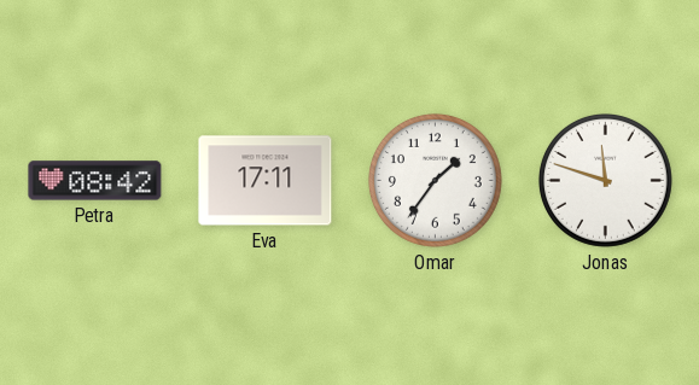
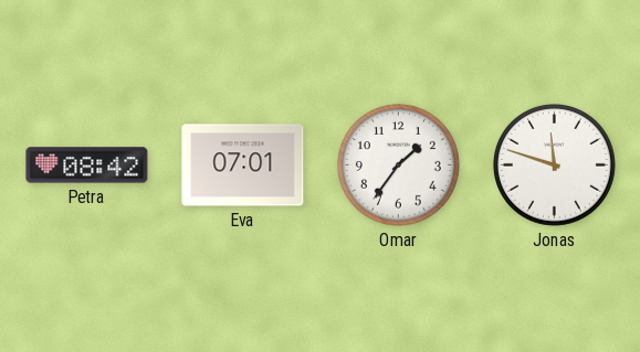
Eva: 17:11 -> 07:01 (243, 166)
